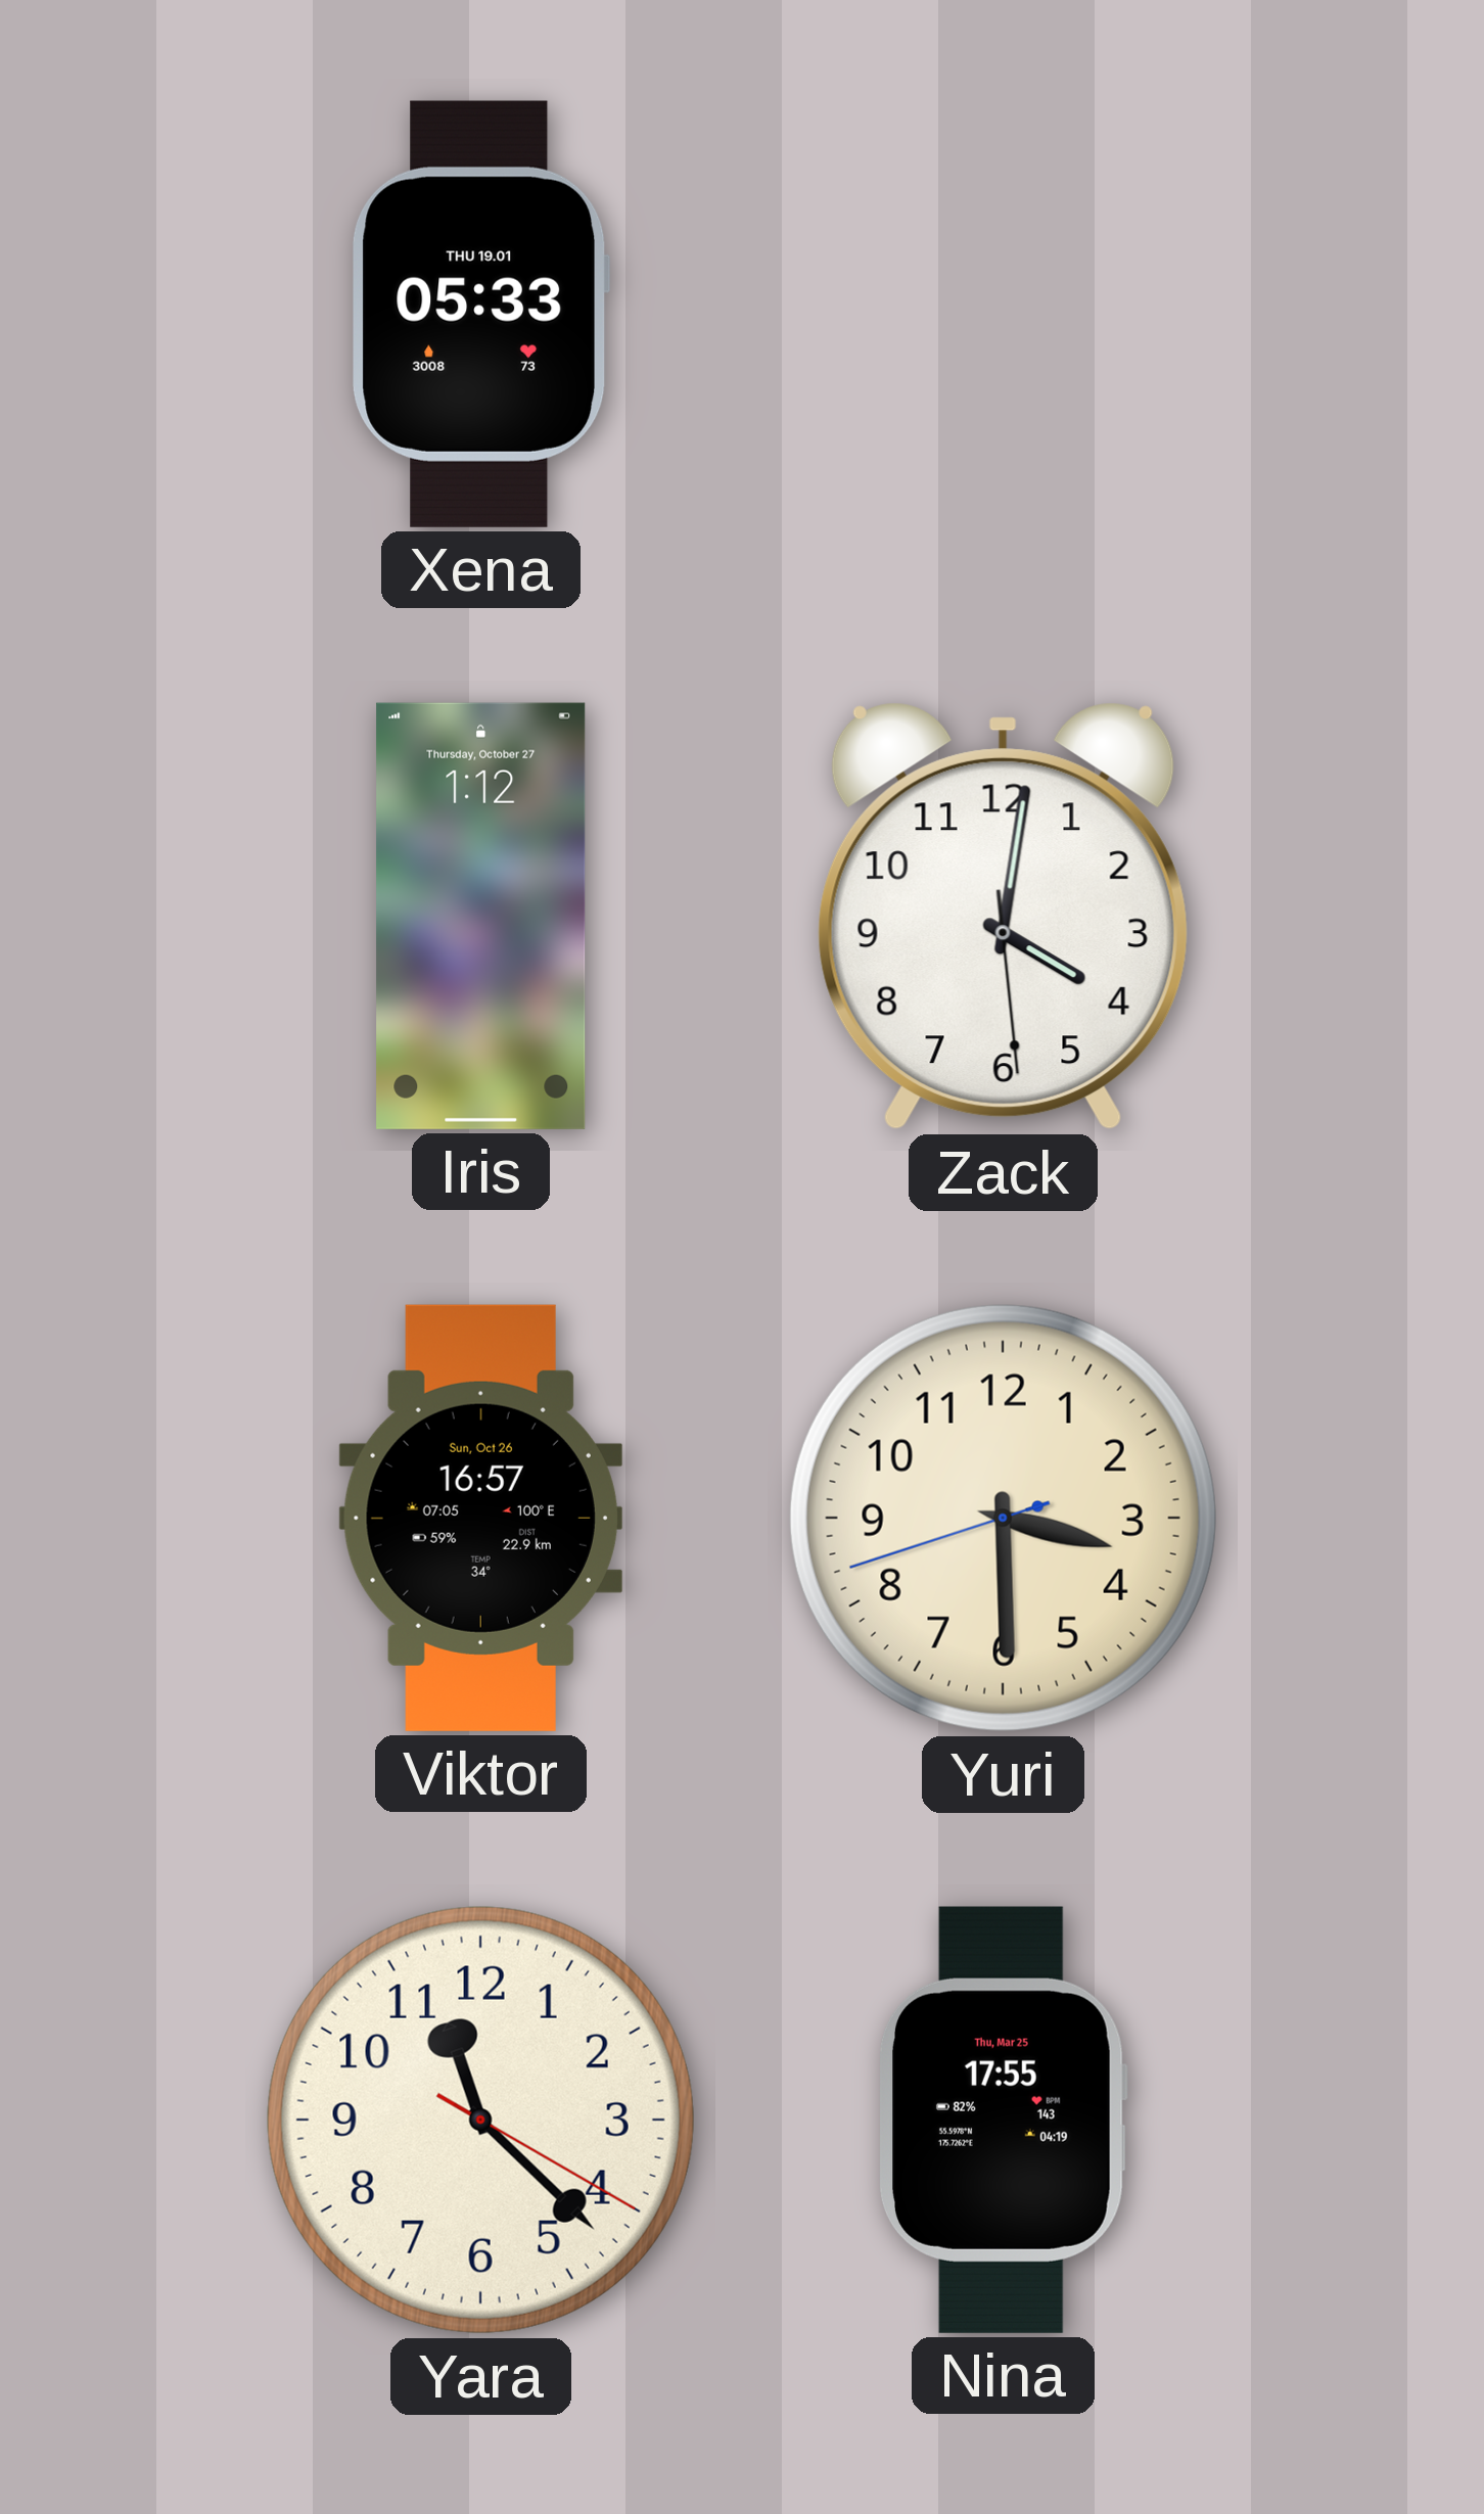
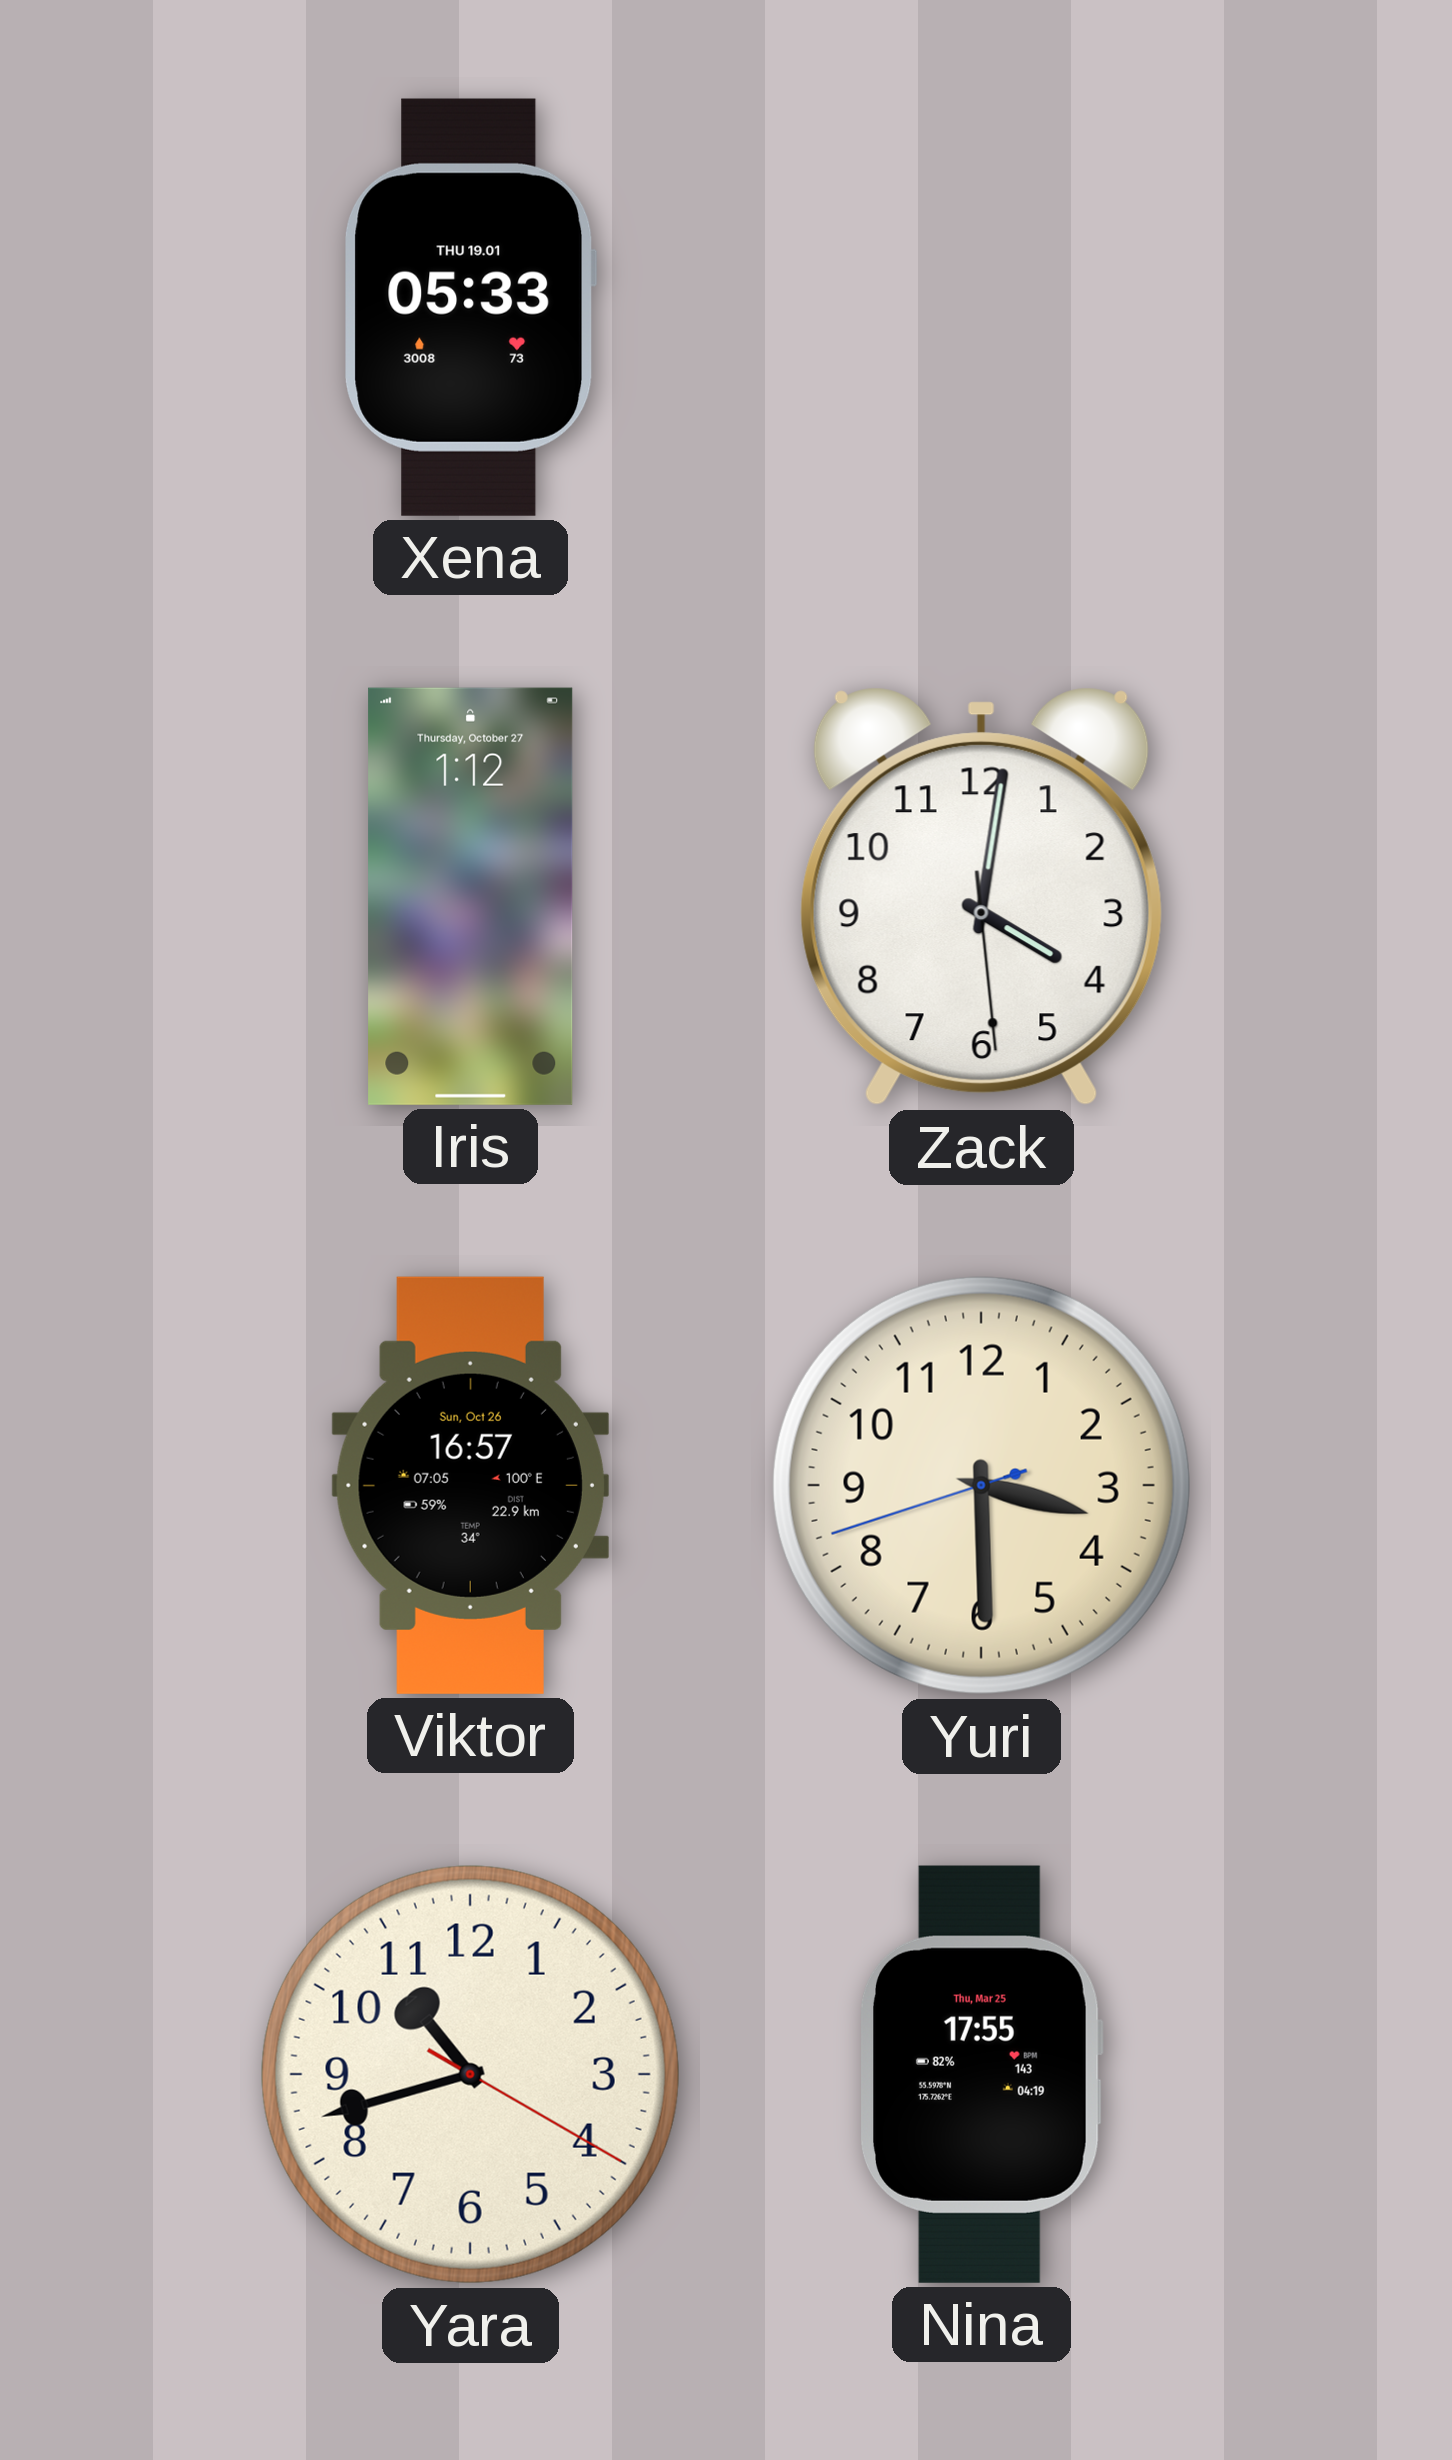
Yara: 11:22 -> 10:42 (470, 2074)
